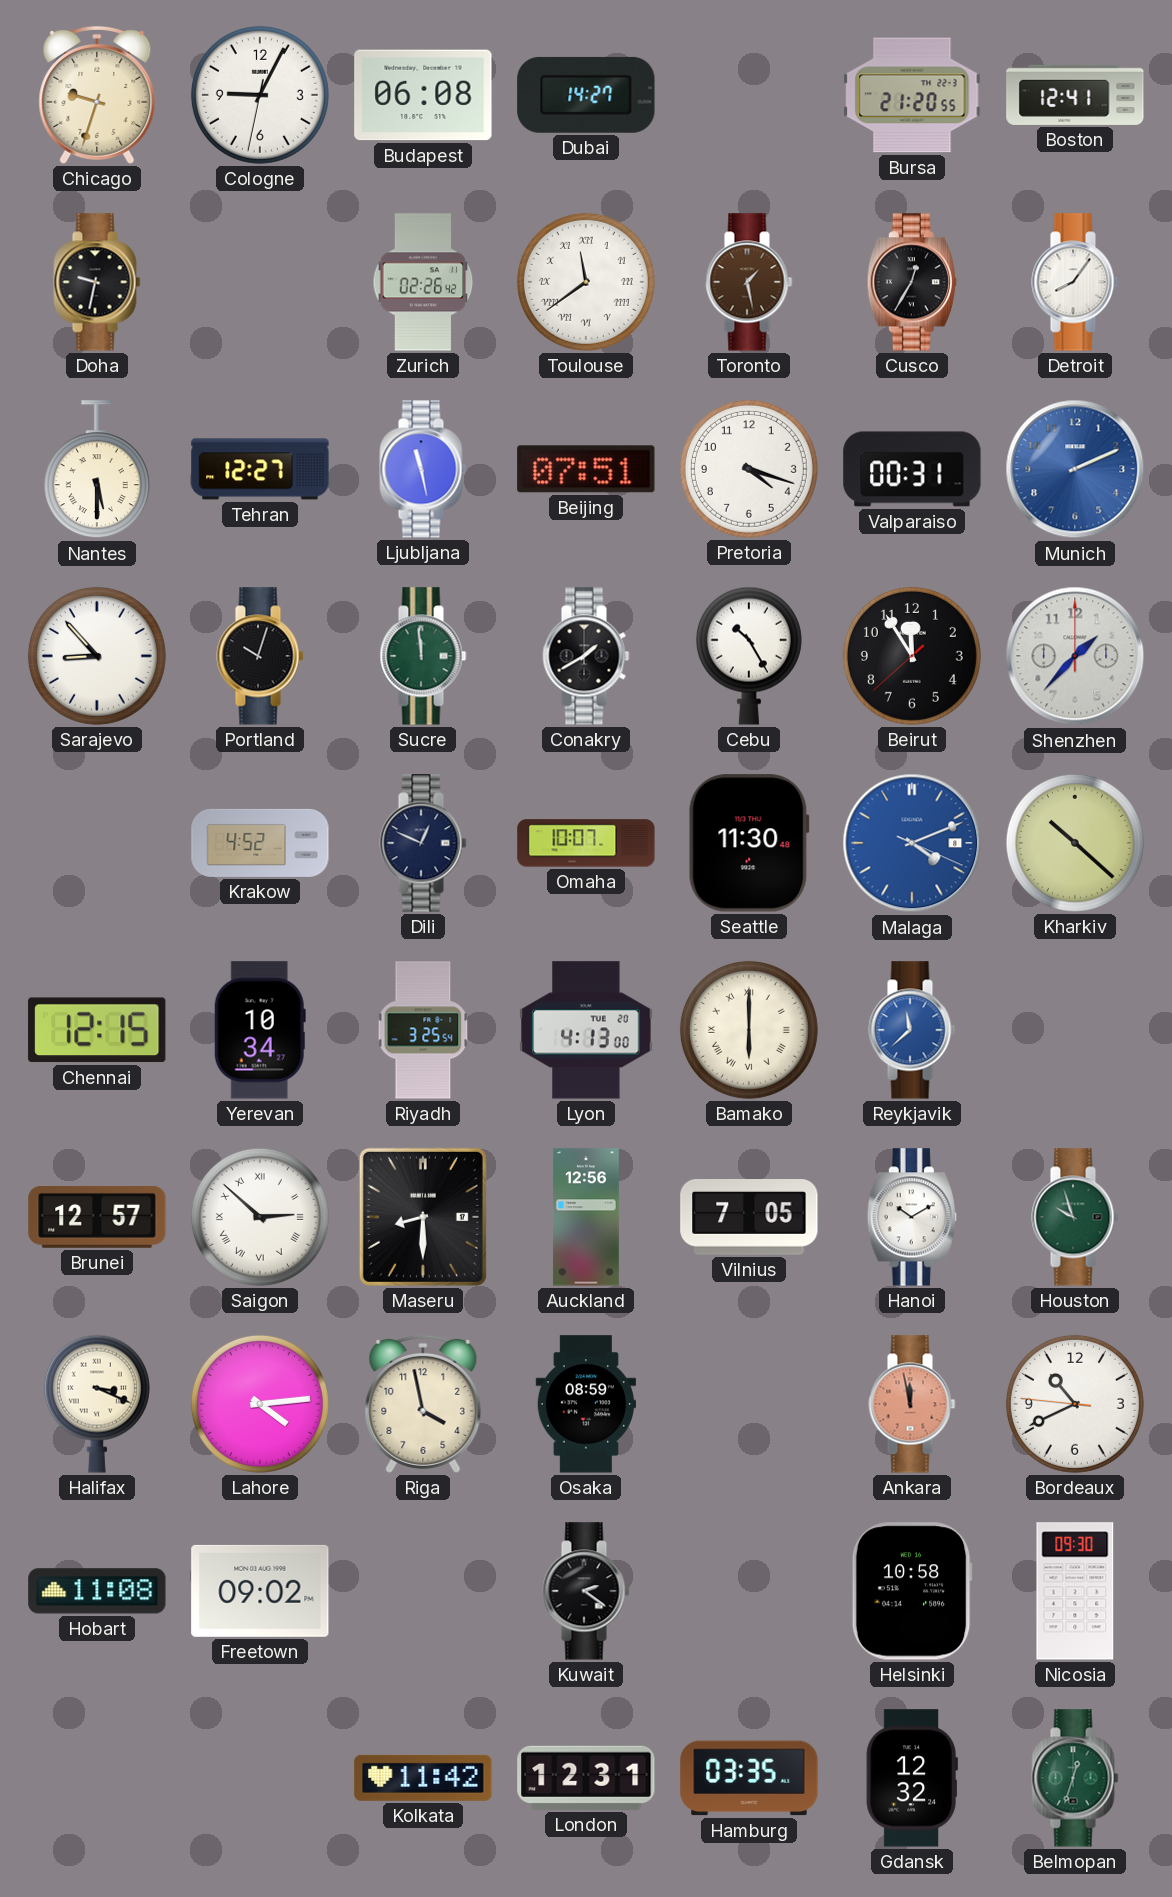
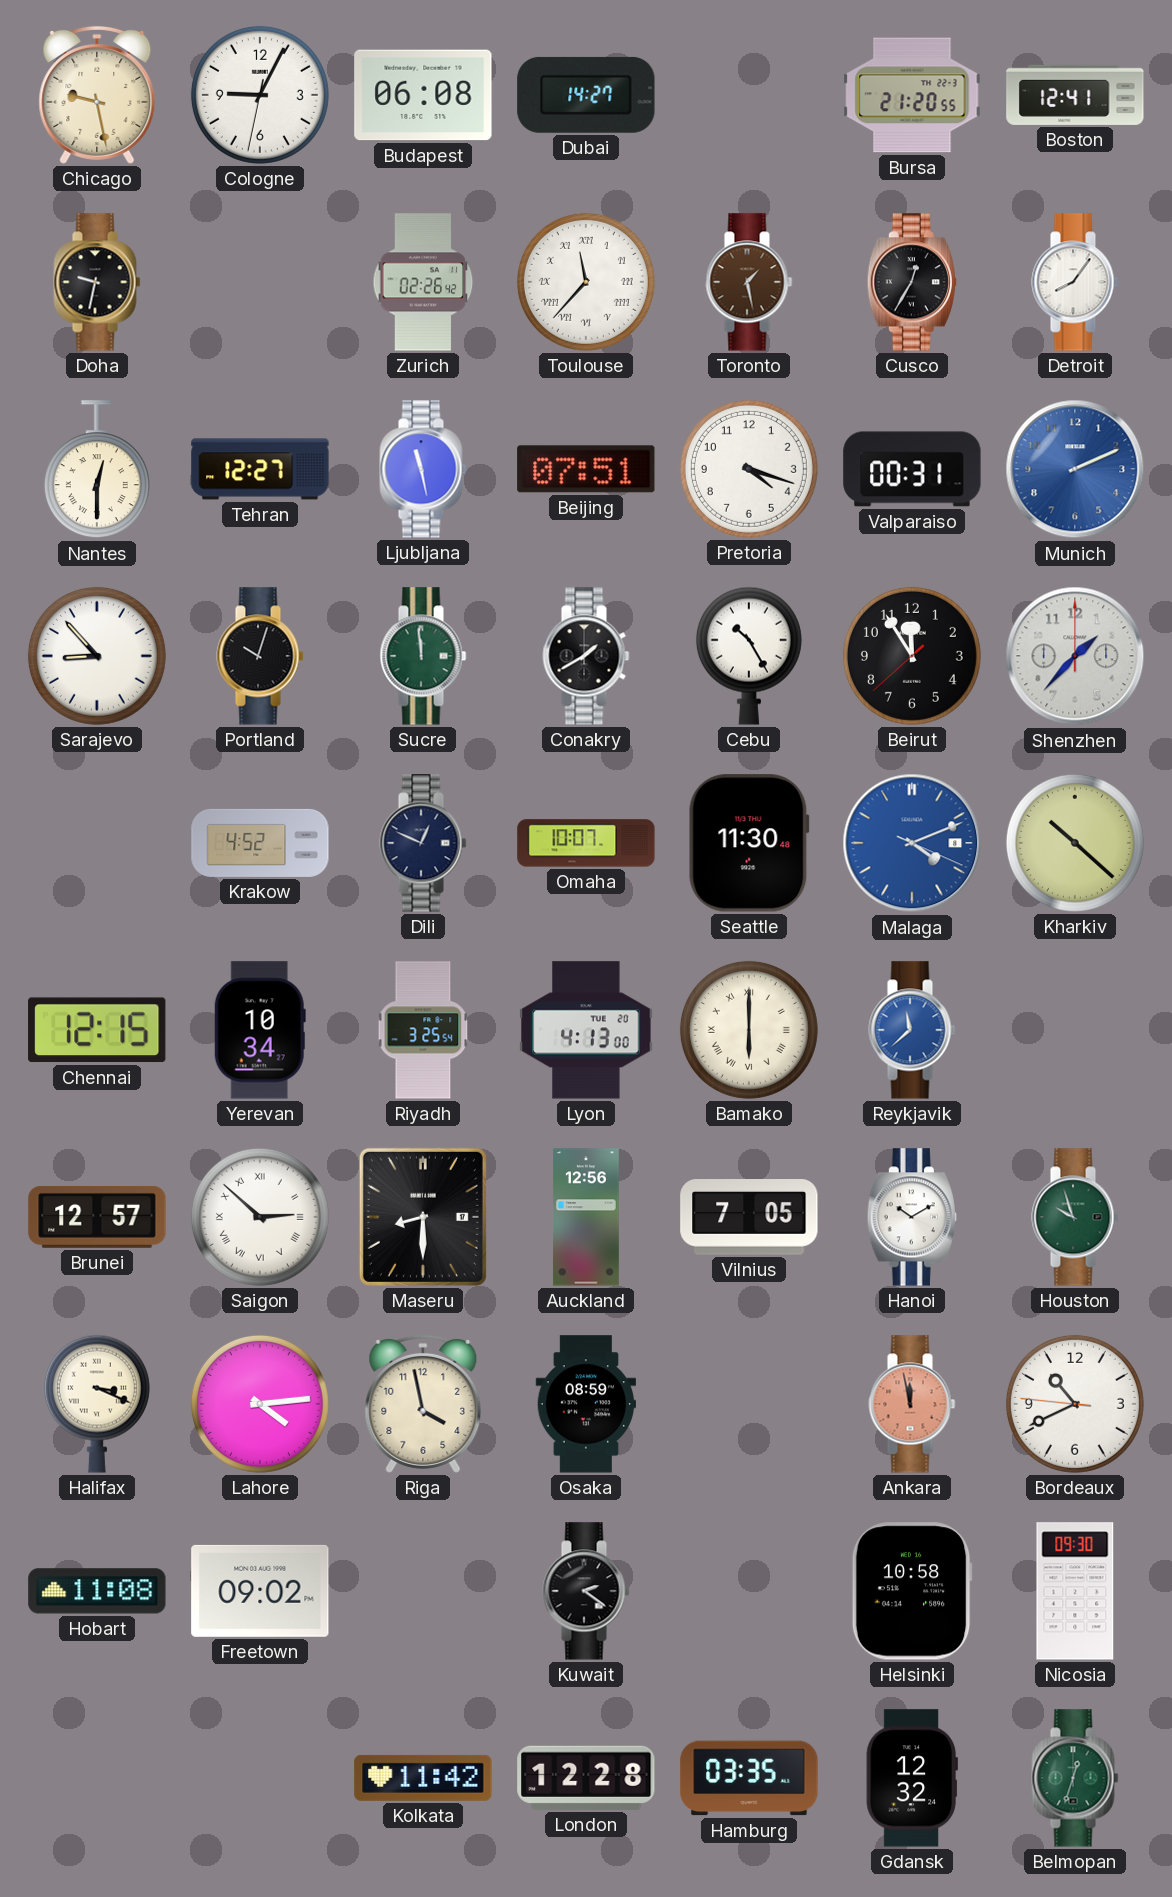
Chicago: 9:33 -> 9:28 (97, 95)
Toulouse: 11:39 -> 11:37 (586, 282)
Nantes: 5:30 -> 12:30 (97, 470)
London: 12:31 -> 12:28 (586, 1778)
